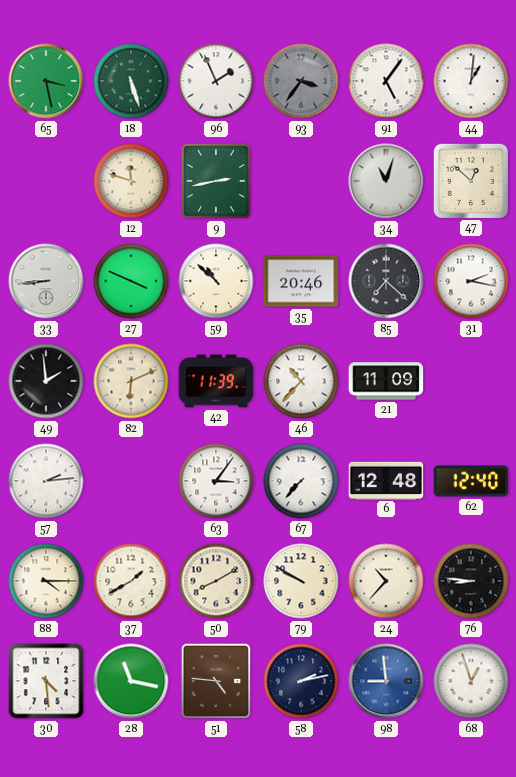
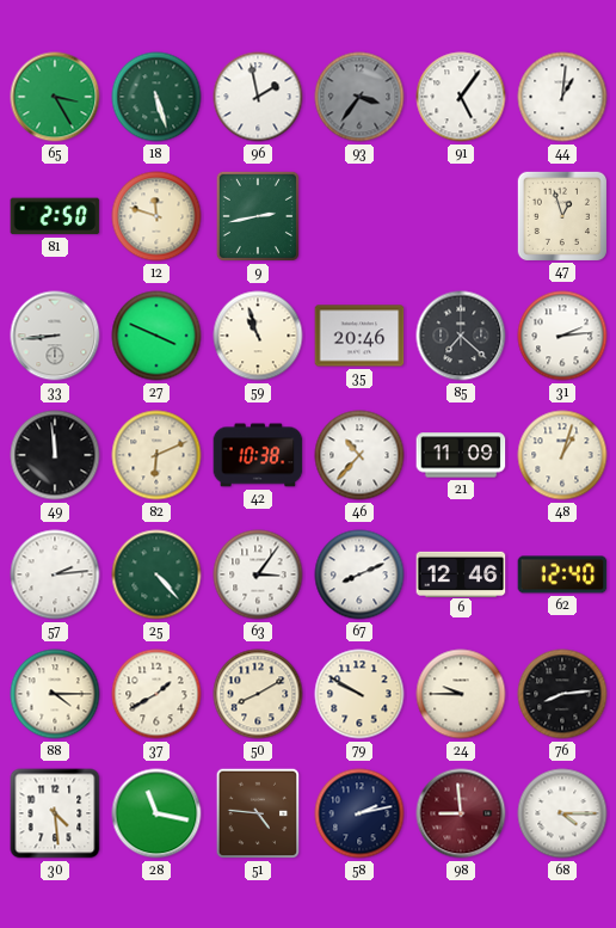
65: 3:28 -> 3:25 (55, 97)
96: 1:56 -> 1:58 (258, 97)
81: none -> 2:50 (55, 216)
34: 11:03 -> none (386, 181)
47: 12:52 -> 12:57 (561, 215)
59: 10:52 -> 10:57 (258, 336)
31: 2:17 -> 2:14 (562, 336)
49: 1:59 -> 11:59 (55, 455)
42: 11:39 -> 10:38 (258, 455)
48: none -> 1:03 (562, 455)
25: none -> 4:23 (156, 574)
67: 7:37 -> 8:11 (359, 574)
6: 12:48 -> 12:46 (461, 573)
24: 10:37 -> 9:45 (461, 694)
76: 8:46 -> 8:14 (562, 694)
98 dial: blue -> burgundy (461, 813)
68: 12:57 -> 4:15 (562, 813)
